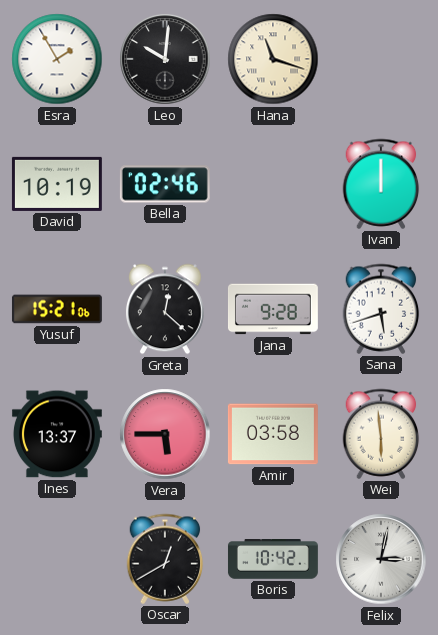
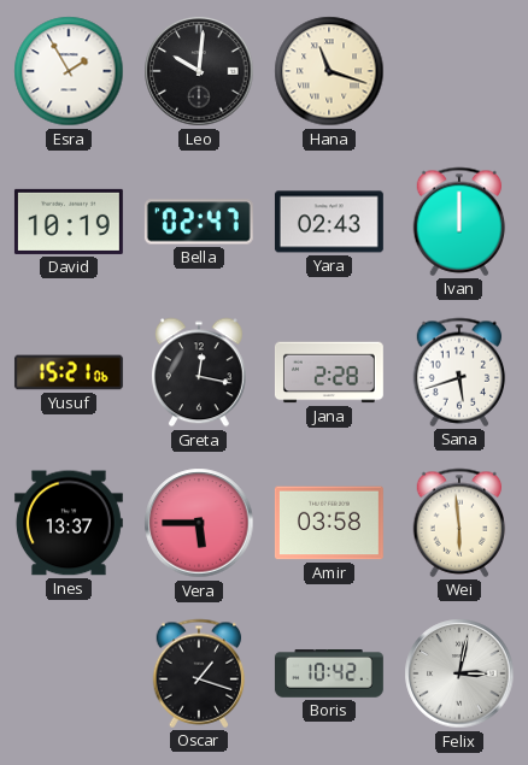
Bella: 02:46 -> 02:47 (199, 222)
Yara: none -> 02:43 (329, 222)
Greta: 12:22 -> 12:17 (199, 372)
Jana: 9:28 -> 2:28 (329, 372)
Oscar: 12:40 -> 1:18 (199, 673)
